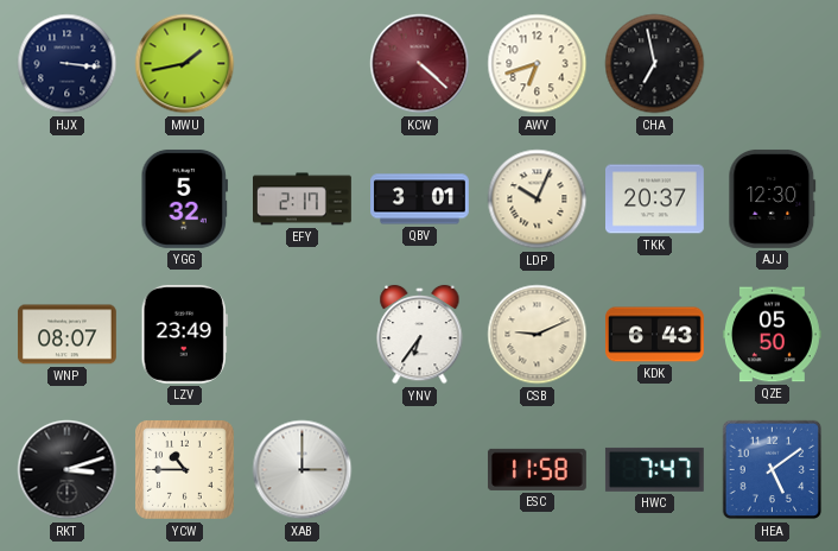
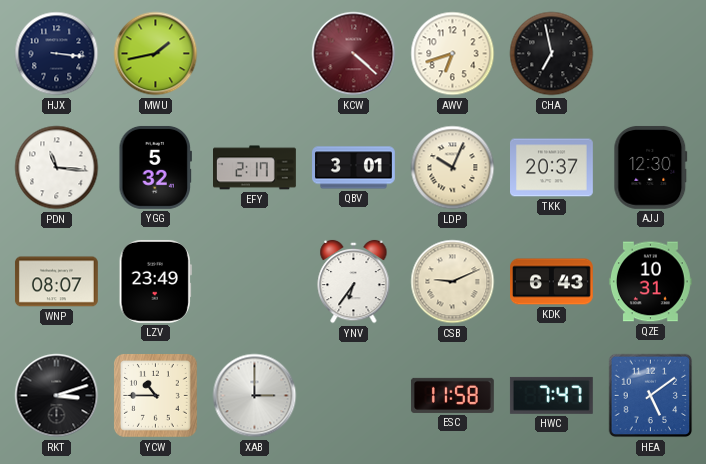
PDN: none -> 11:16 (57, 168)
QZE: 05:50 -> 10:31 (650, 282)
